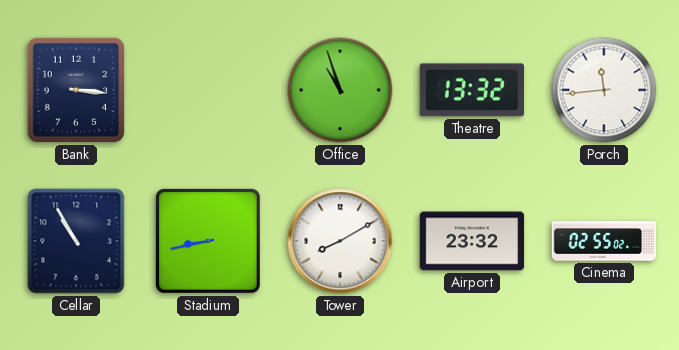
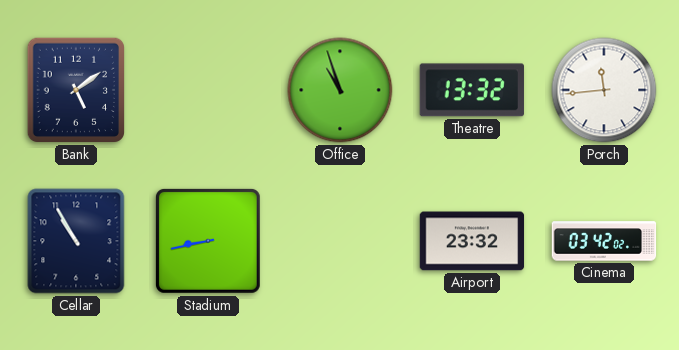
Bank: 3:16 -> 5:09 (75, 90)
Tower: 8:10 -> none (340, 241)
Cinema: 02:55 -> 03:42 (604, 241)
